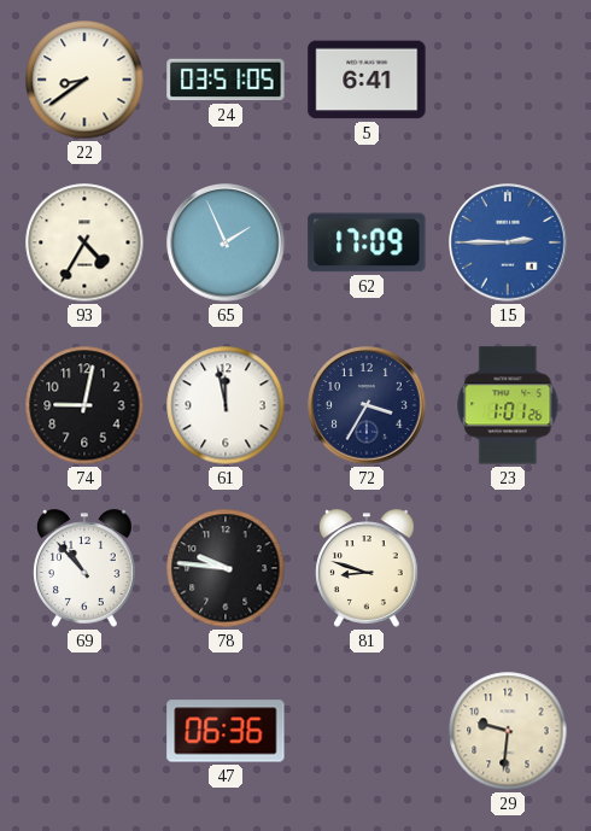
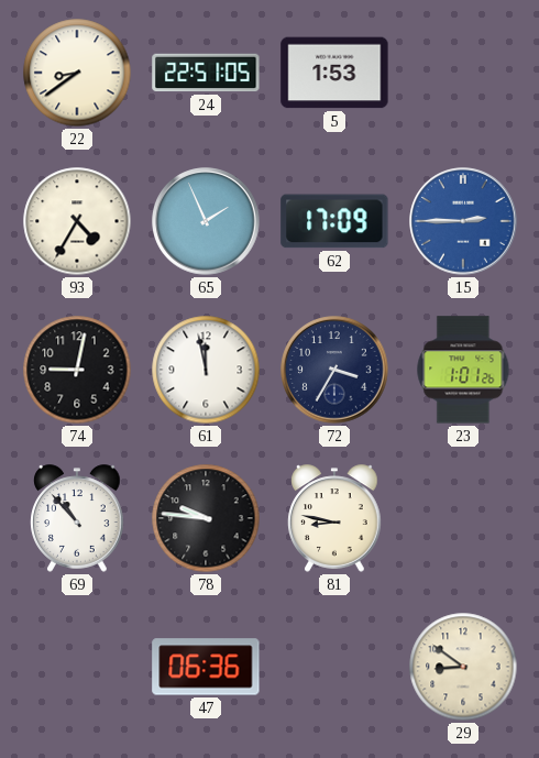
24: 03:51 -> 22:51 (206, 73)
5: 6:41 -> 1:53 (334, 73)
81: 8:48 -> 8:47 (334, 518)
29: 9:31 -> 8:51 (463, 667)
